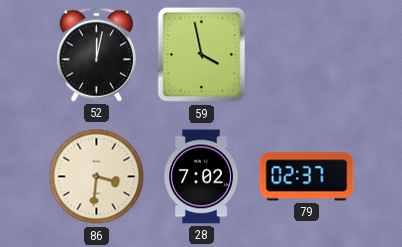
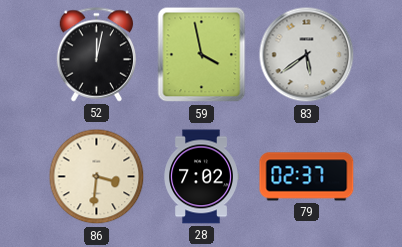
83: none -> 5:39 (307, 55)
